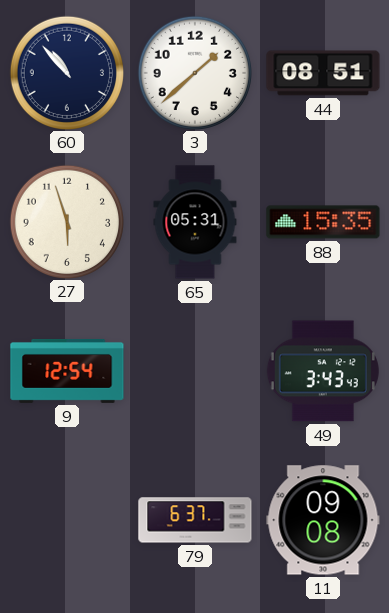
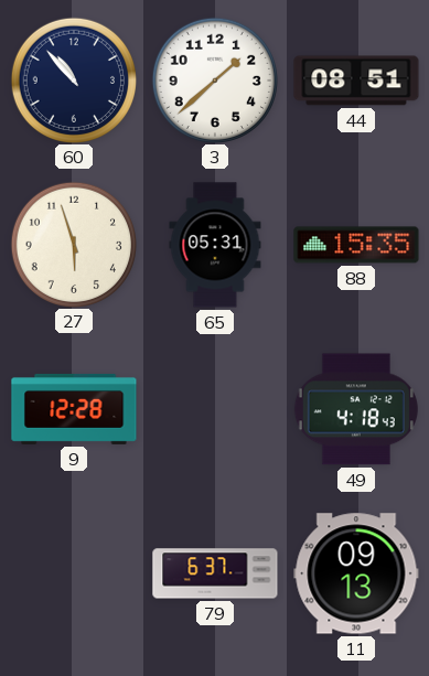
9: 12:54 -> 12:28 (74, 409)
49: 3:43 -> 4:18 (356, 409)
11: 09:08 -> 09:13 (356, 573)
